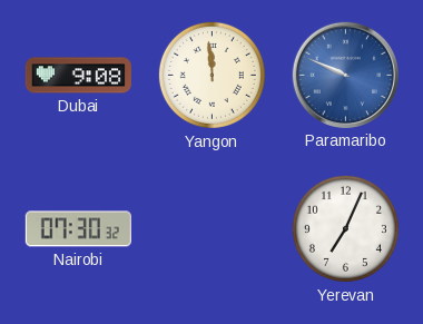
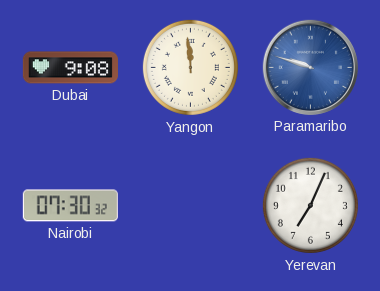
Paramaribo: 9:49 -> 9:48 (310, 67)
